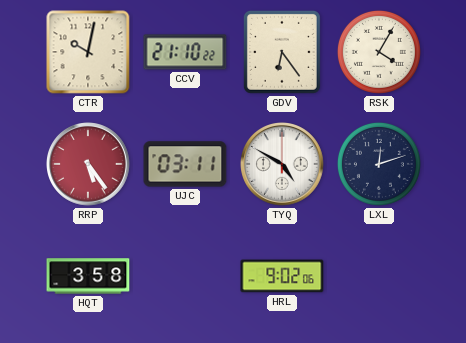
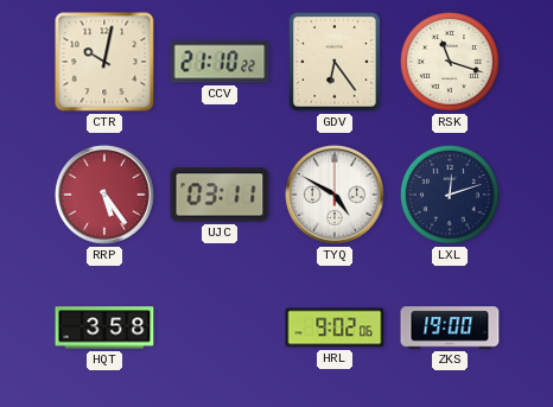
RSK: 4:05 -> 11:18 (450, 62)
ZKS: none -> 19:00 (450, 327)
